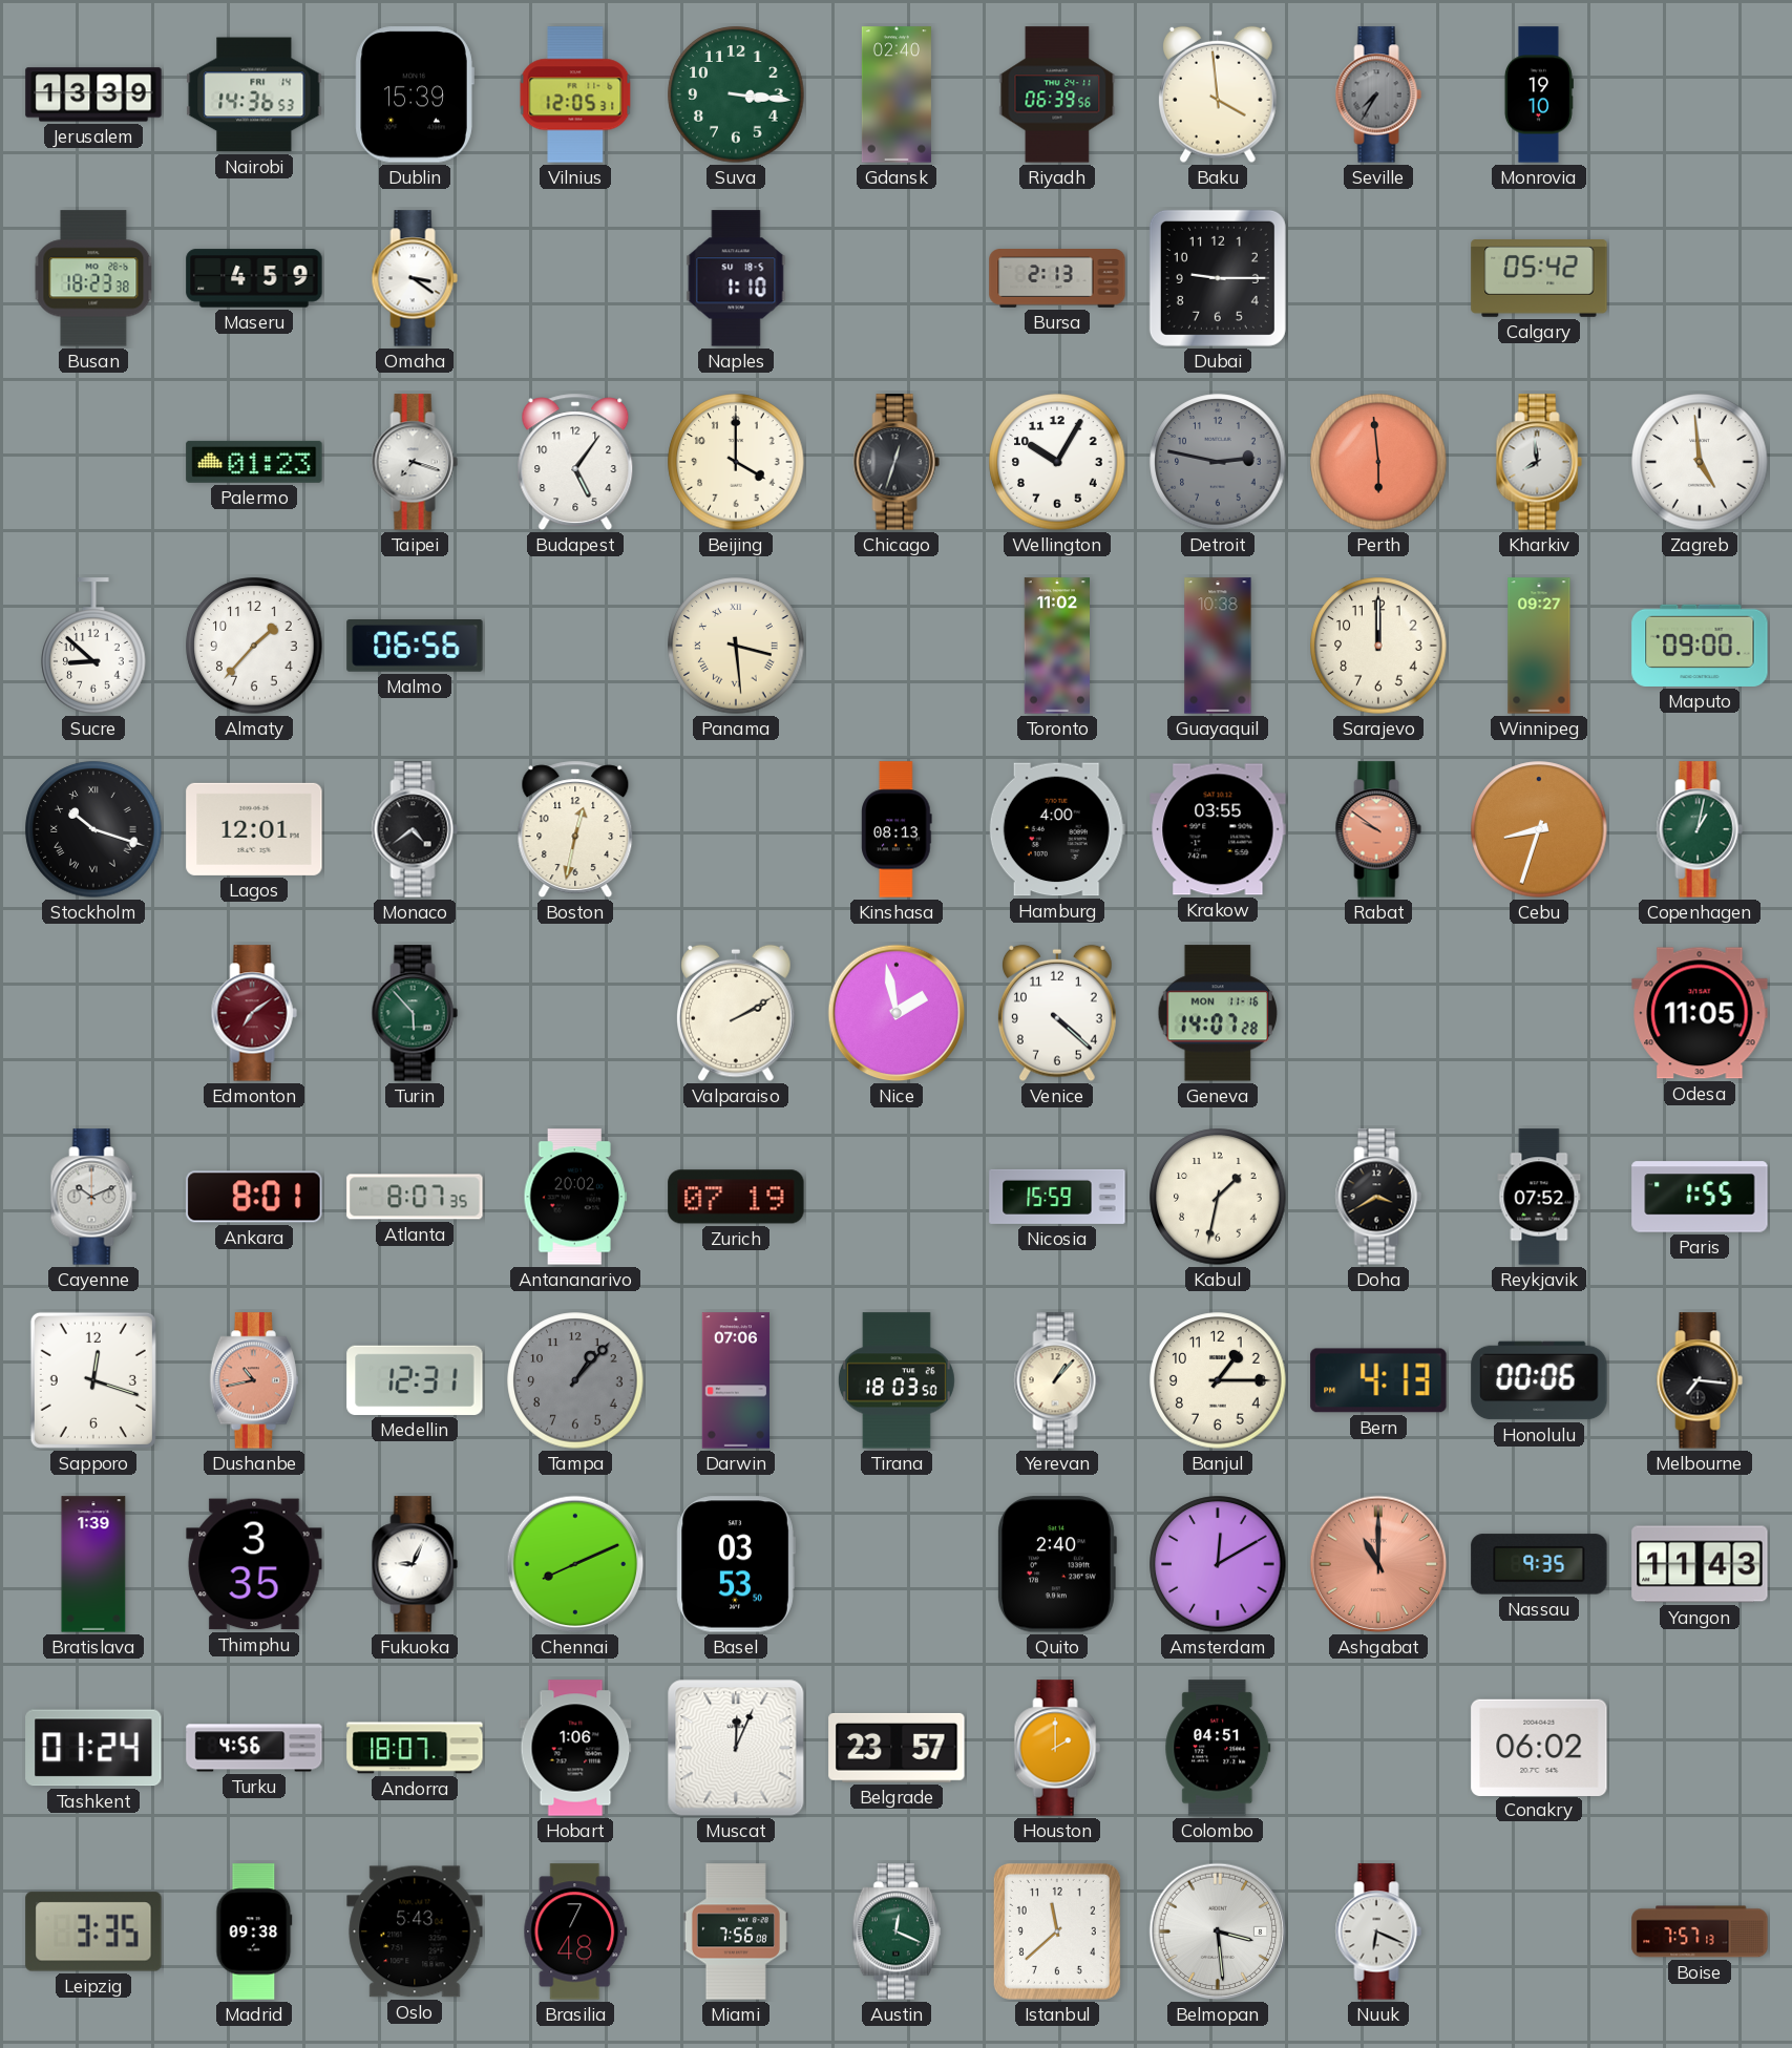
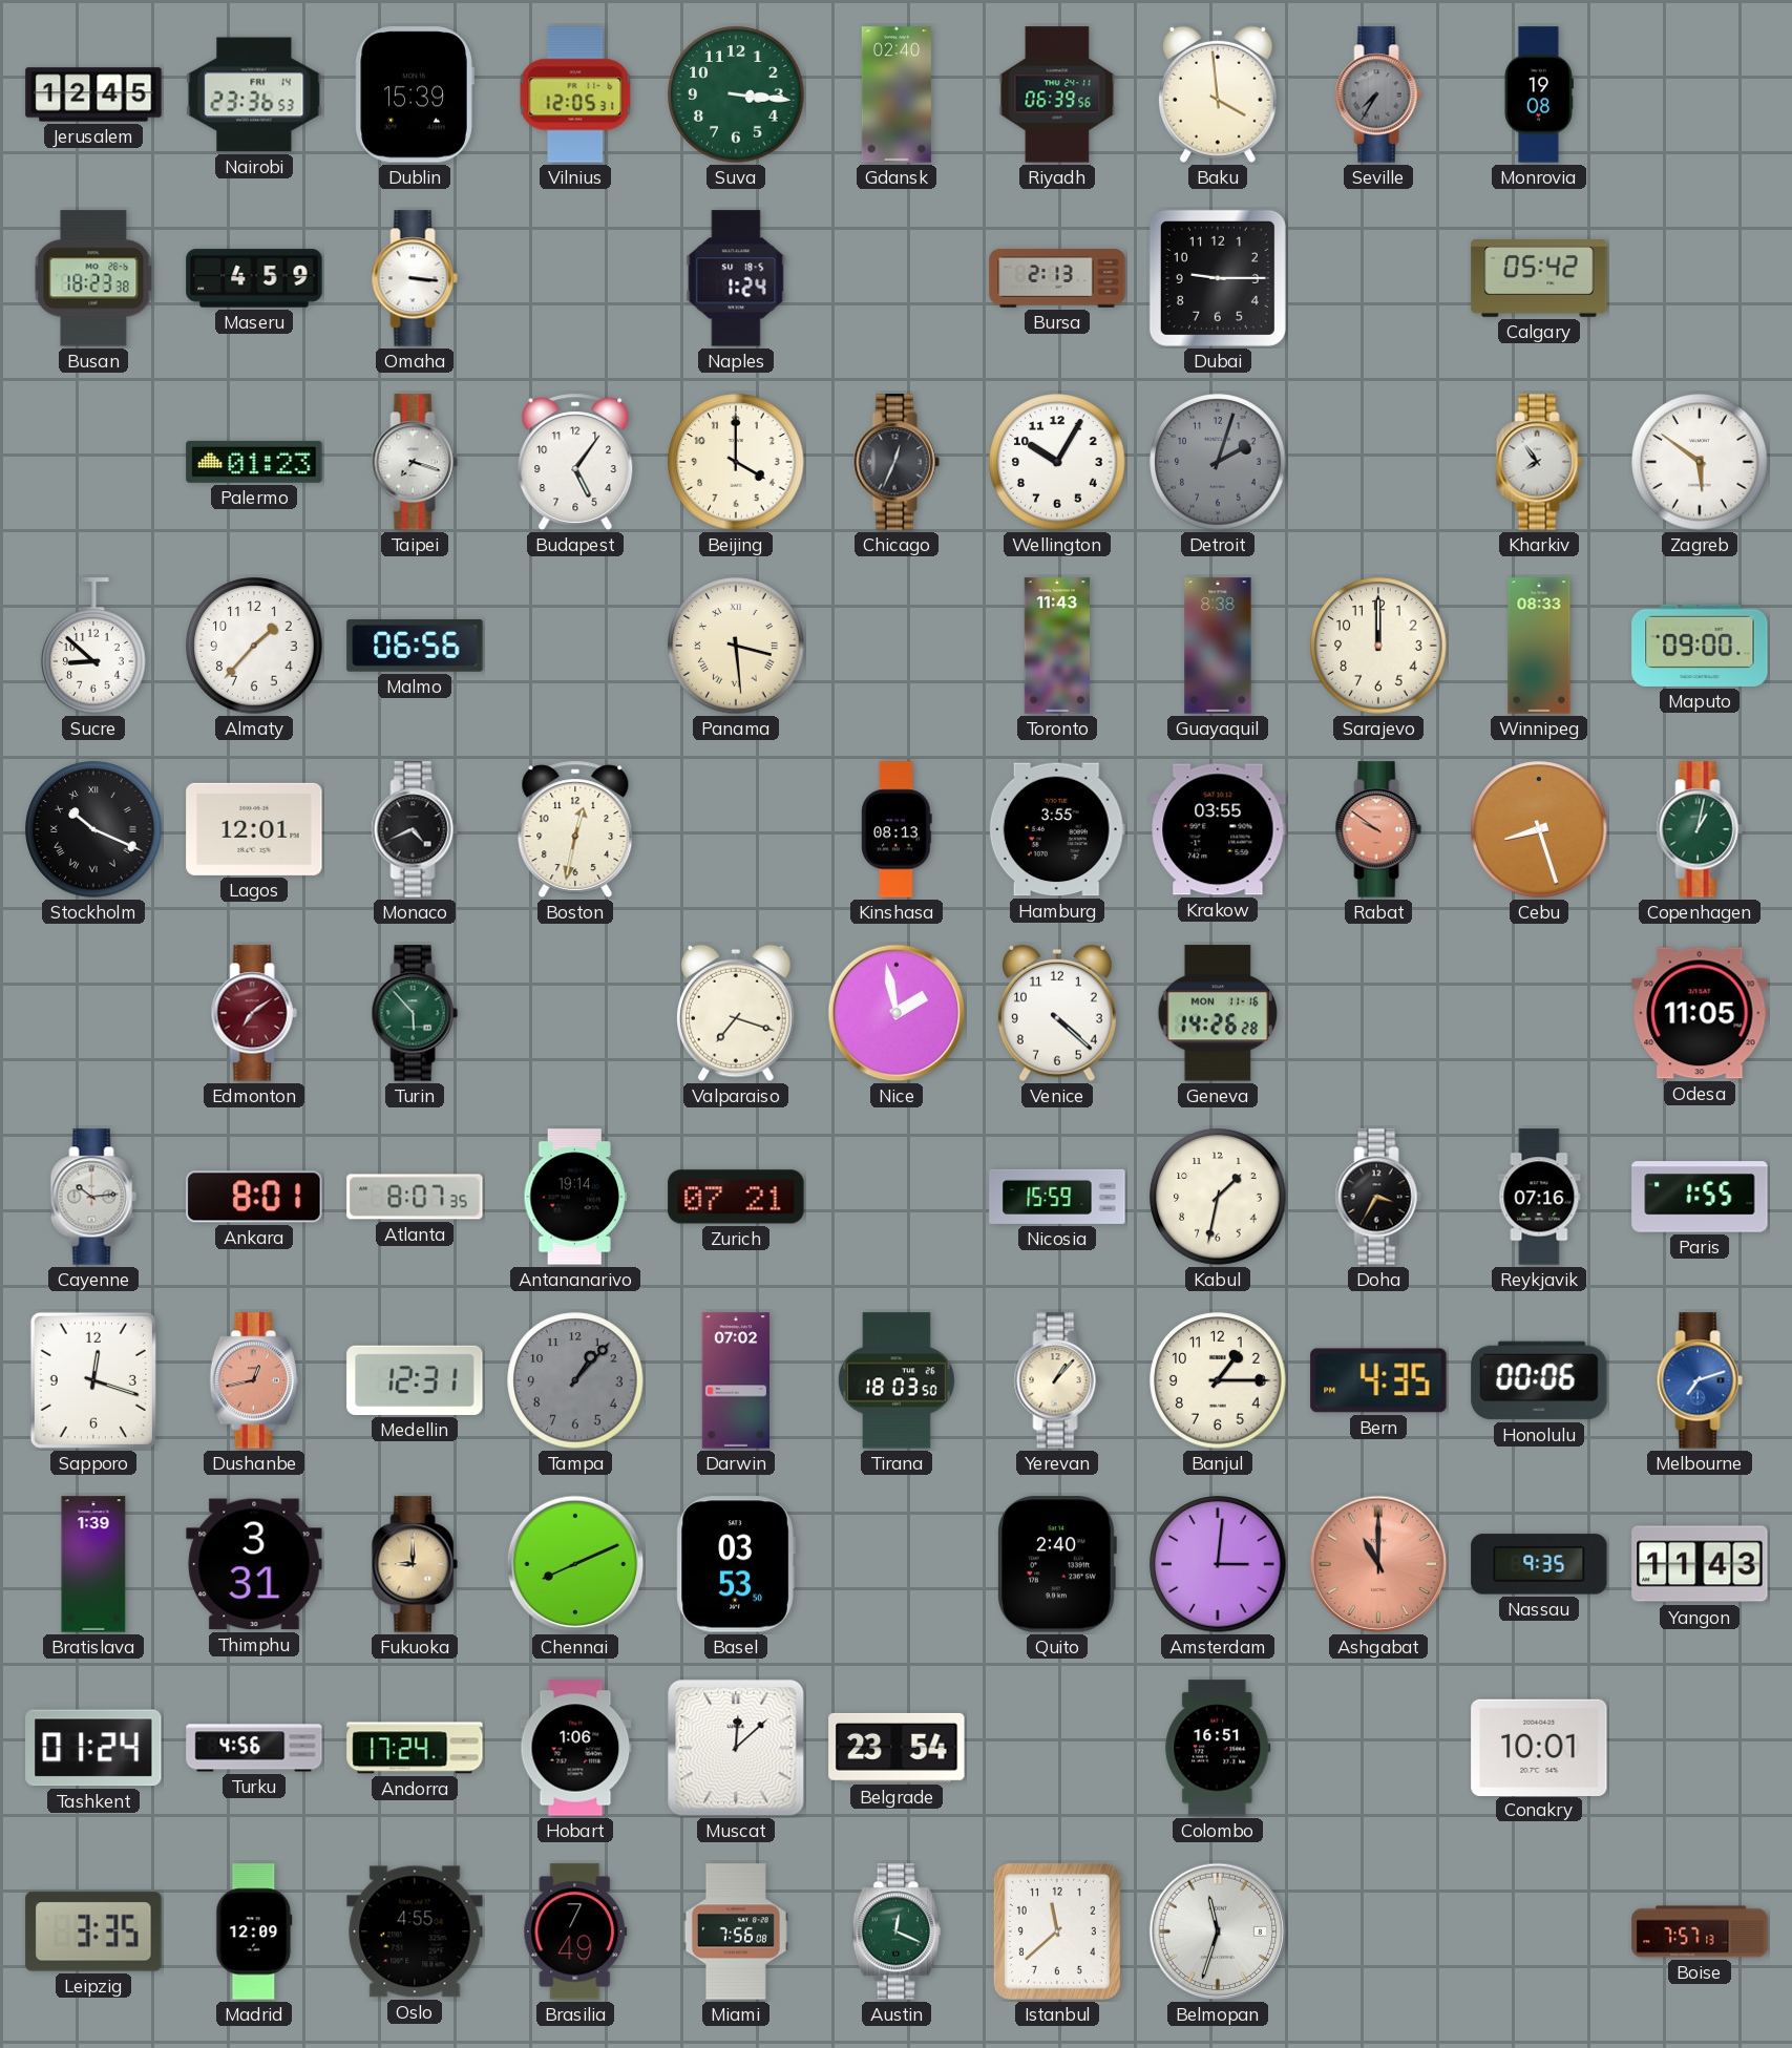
Jerusalem: 13:39 -> 12:45 (93, 94)
Nairobi: 14:36 -> 23:36 (254, 94)
Monrovia: 19:10 -> 19:08 (1538, 94)
Omaha: 3:21 -> 3:16 (415, 278)
Naples: 1:10 -> 1:24 (736, 278)
Chicago: 12:33 -> 12:34 (897, 462)
Detroit: 2:47 -> 2:03 (1218, 462)
Perth: 5:59 -> none (1378, 462)
Kharkiv: 7:59 -> 7:54 (1539, 462)
Zagreb: 4:59 -> 5:51 (1700, 462)
Toronto: 11:02 -> 11:43 (1057, 646)
Guayaquil: 10:38 -> 8:38 (1218, 646)
Winnipeg: 09:27 -> 08:33 (1539, 646)
Stockholm: 10:18 -> 10:19 (93, 829)
Monaco: 4:39 -> 4:41 (415, 829)
Hamburg: 4:00 -> 3:55 (1057, 829)
Cebu: 8:33 -> 8:27 (1539, 829)
Valparaiso: 2:10 -> 7:18 (737, 1013)
Geneva: 14:07 -> 14:26 (1218, 1013)
Cayenne: 10:11 -> 10:14 (93, 1197)
Antananarivo: 20:02 -> 19:14 (575, 1197)
Zurich: 07:19 -> 07:21 (736, 1197)
Doha: 3:40 -> 3:35 (1378, 1197)
Reykjavik: 07:52 -> 07:16 (1539, 1197)
Dushanbe: 10:43 -> 12:43 (254, 1380)
Darwin: 07:06 -> 07:02 (735, 1380)
Bern: 4:13 -> 4:35 (1378, 1380)
Melbourne: 7:16 -> 7:12 (1700, 1380)
Melbourne dial: black -> blue (1700, 1380)
Thimphu: 3:35 -> 3:31 (254, 1564)
Fukuoka: 9:04 -> 9:00 (415, 1564)
Fukuoka dial: white -> champagne (415, 1564)
Amsterdam: 12:10 -> 3:01 (1218, 1564)
Andorra: 18:07 -> 17:24 (415, 1748)
Muscat: 12:04 -> 12:08 (736, 1748)
Belgrade: 23:57 -> 23:54 (897, 1748)
Houston: 2:00 -> none (1057, 1748)
Colombo: 04:51 -> 16:51 (1218, 1748)
Conakry: 06:02 -> 10:01 (1539, 1747)
Madrid: 09:38 -> 12:09 (254, 1931)
Oslo: 5:43 -> 4:55 (415, 1931)
Brasilia: 7:48 -> 7:49 (575, 1931)
Belmopan: 3:29 -> 11:33 (1218, 1931)
Nuuk: 6:19 -> none (1378, 1931)
